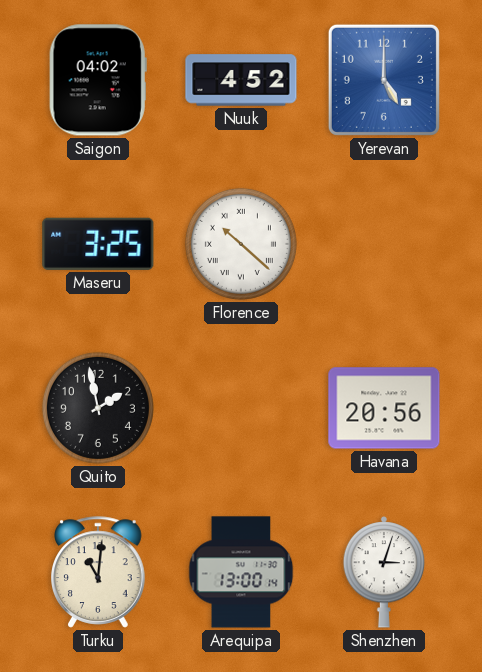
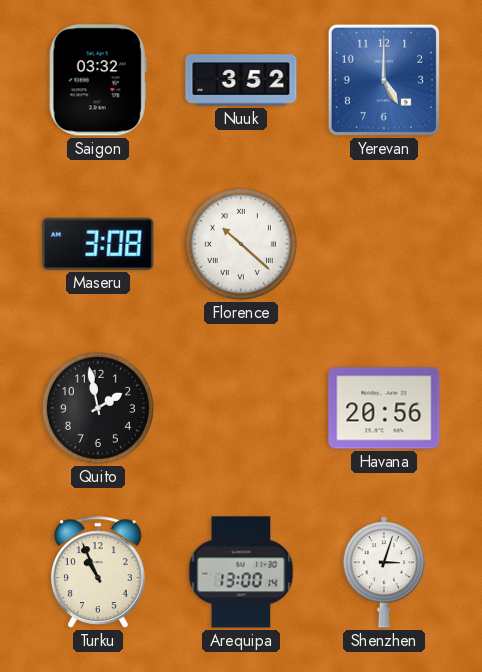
Saigon: 04:02 -> 03:32 (98, 80)
Nuuk: 4:52 -> 3:52 (241, 80)
Maseru: 3:25 -> 3:08 (98, 244)
Turku: 11:01 -> 10:56 (98, 572)
